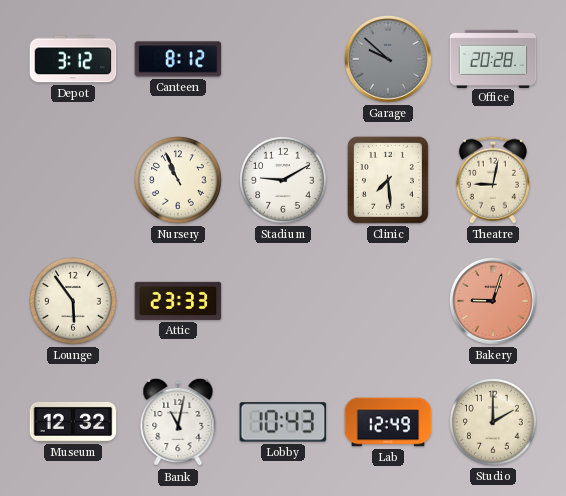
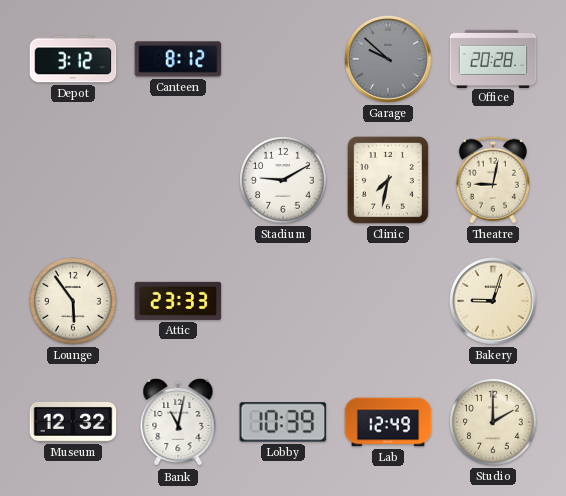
Nursery: 10:56 -> none (179, 181)
Clinic: 7:29 -> 7:32 (388, 180)
Bakery dial: salmon -> cream (493, 301)
Lobby: 10:43 -> 10:39 (283, 422)
